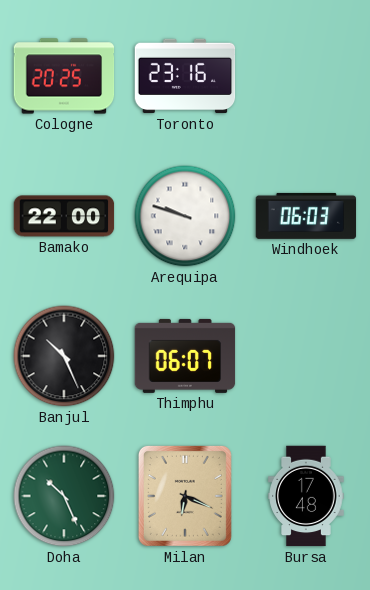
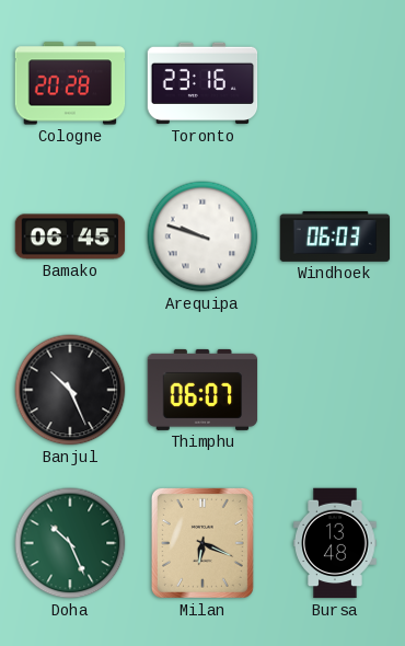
Cologne: 20:25 -> 20:28 (70, 83)
Bamako: 22:00 -> 06:45 (70, 237)
Bursa: 17:48 -> 13:48 (335, 543)
